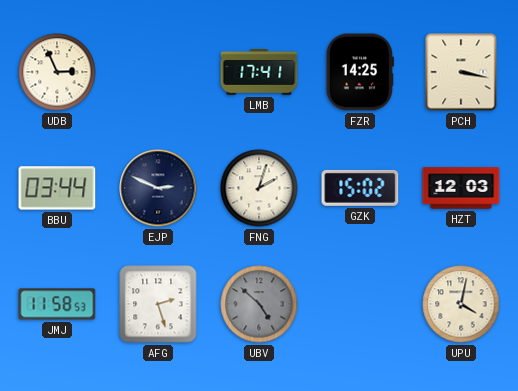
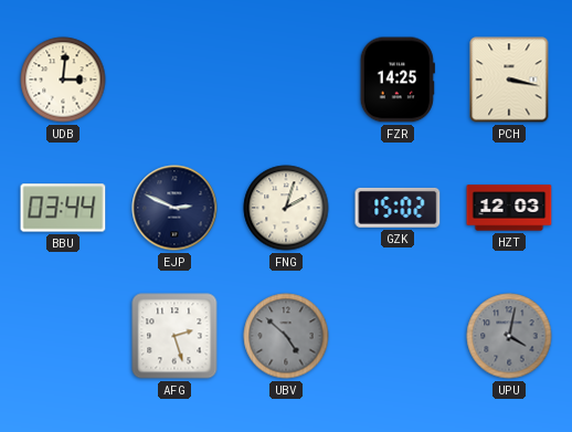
UDB: 2:56 -> 3:01 (63, 80)
LMB: 17:41 -> none (259, 73)
JMJ: 11:58 -> none (57, 304)
UPU dial: cream -> grey (509, 336)
